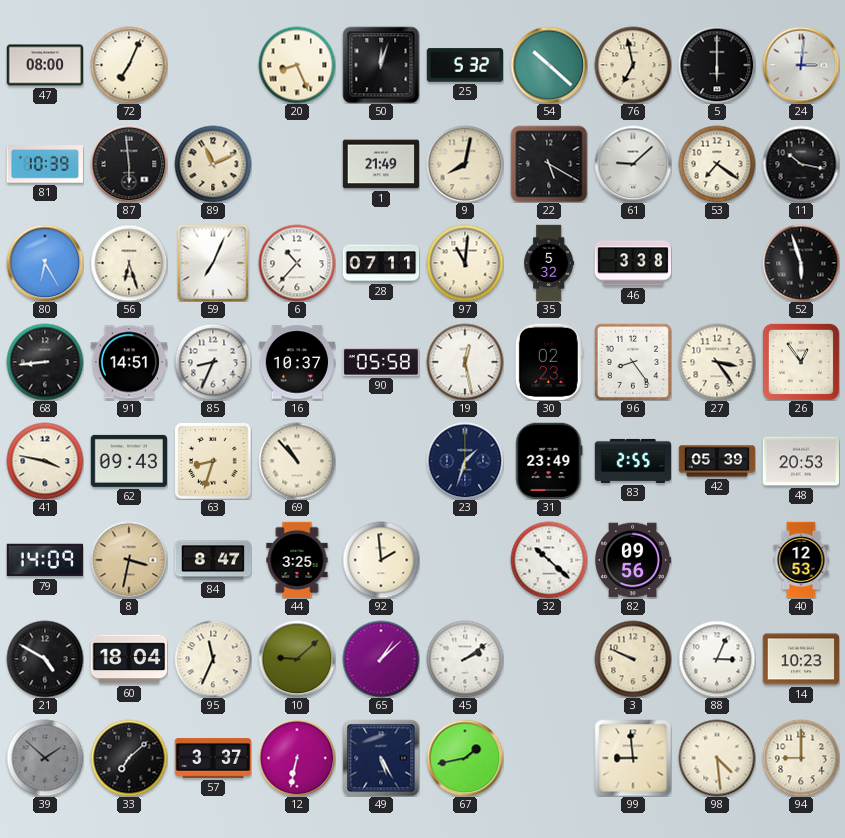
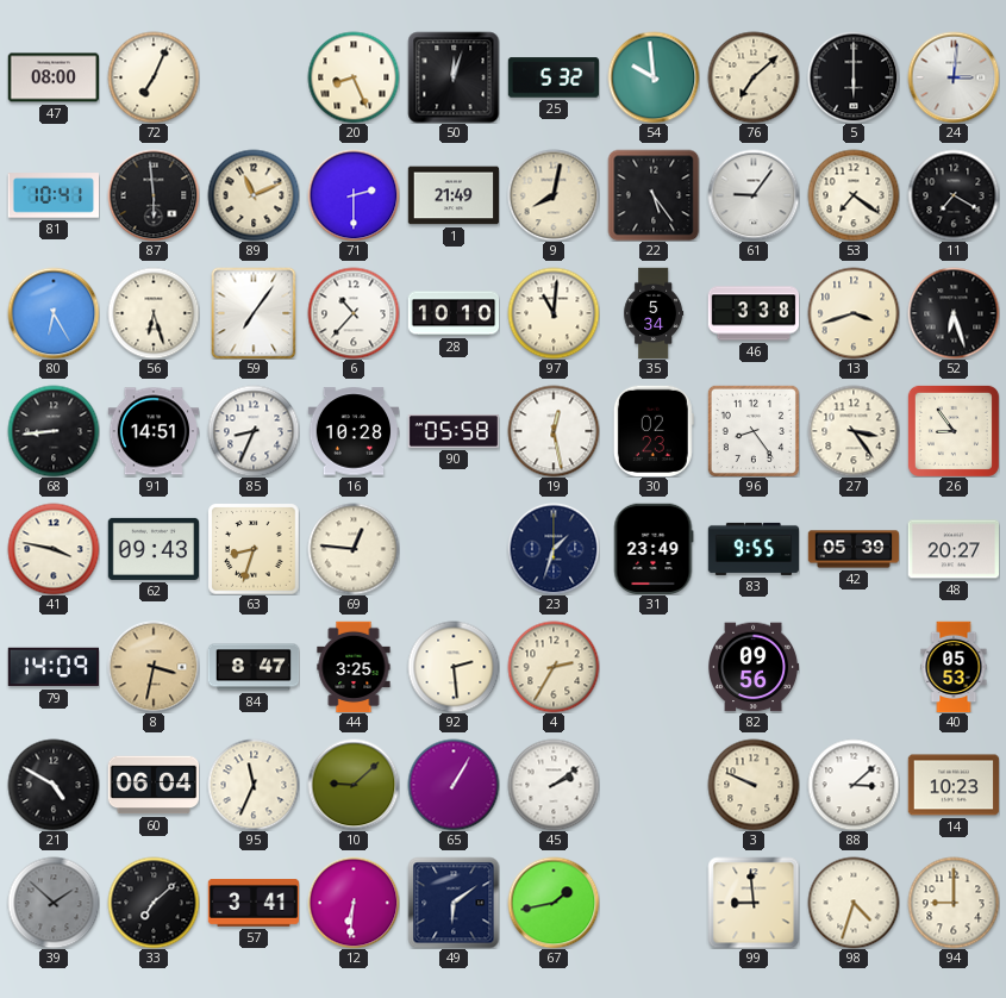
54: 10:22 -> 9:59 (654, 77)
76: 6:58 -> 7:08 (754, 77)
81: 10:39 -> 10:41 (52, 195)
71: none -> 2:30 (354, 195)
22: 5:20 -> 5:24 (654, 195)
61: 9:08 -> 9:06 (754, 195)
11: 10:17 -> 7:20 (954, 195)
59: 7:04 -> 7:06 (254, 313)
28: 07:11 -> 10:10 (454, 313)
35: 5:32 -> 5:34 (654, 313)
13: none -> 3:42 (854, 313)
52: 5:57 -> 6:27 (954, 313)
16: 10:37 -> 10:28 (354, 431)
26: 12:54 -> 8:54 (954, 431)
69: 10:53 -> 12:46 (354, 549)
83: 2:55 -> 9:55 (754, 549)
48: 20:53 -> 20:27 (954, 549)
92: 1:59 -> 2:29 (454, 667)
4: none -> 2:35 (554, 667)
32: 10:22 -> none (549, 560)
40: 12:53 -> 05:53 (954, 667)
60: 18:04 -> 06:04 (154, 785)
65: 1:08 -> 1:05 (454, 785)
88: 3:04 -> 3:08 (854, 785)
57: 3:37 -> 3:41 (254, 904)
12: 6:32 -> 6:31 (354, 903)
49: 5:25 -> 6:09 (454, 903)
98: 4:29 -> 4:33 (854, 903)
